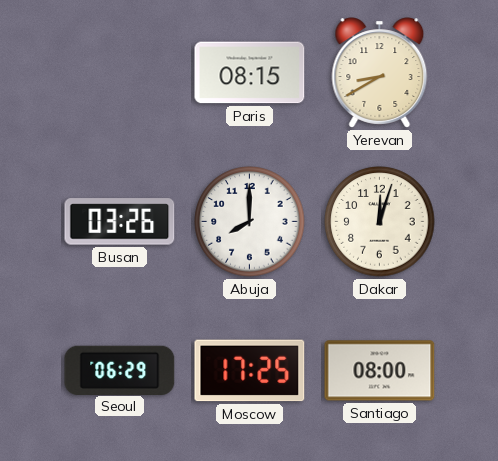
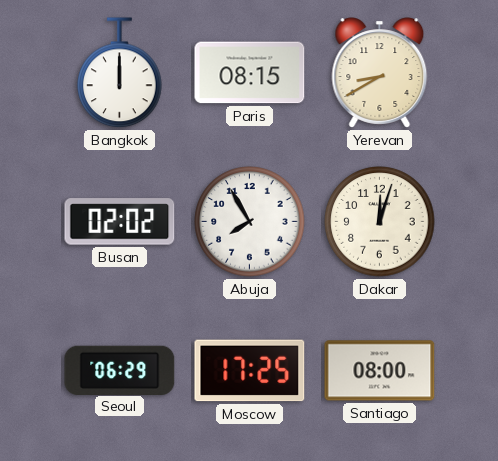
Bangkok: none -> 12:00 (120, 73)
Busan: 03:26 -> 02:02 (120, 222)
Abuja: 8:00 -> 7:55 (250, 222)
